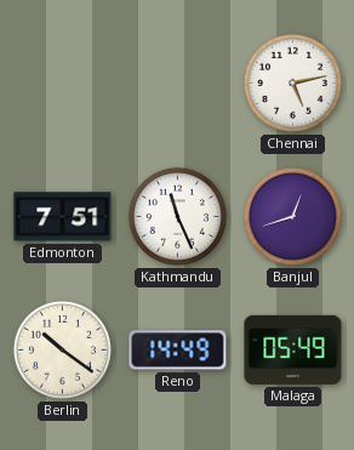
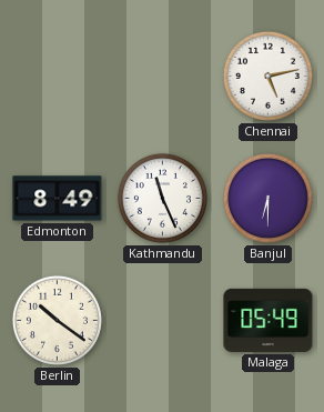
Edmonton: 7:51 -> 8:49 (58, 199)
Banjul: 12:42 -> 6:30 (267, 198)
Reno: 14:49 -> none (178, 351)
